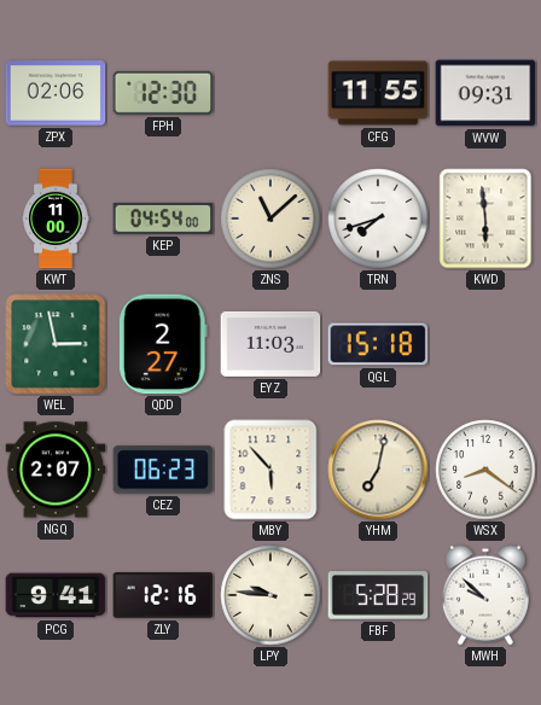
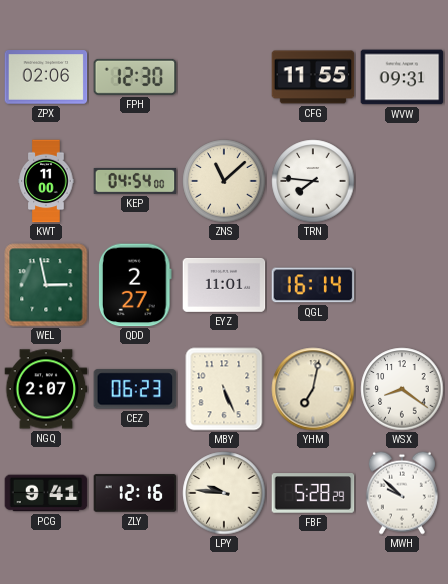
TRN: 7:42 -> 7:46 (313, 181)
KWD: 5:59 -> none (485, 219)
EYZ: 11:03 -> 11:01 (224, 285)
QGL: 15:18 -> 16:14 (313, 285)
MBY: 5:53 -> 5:26 (224, 389)
